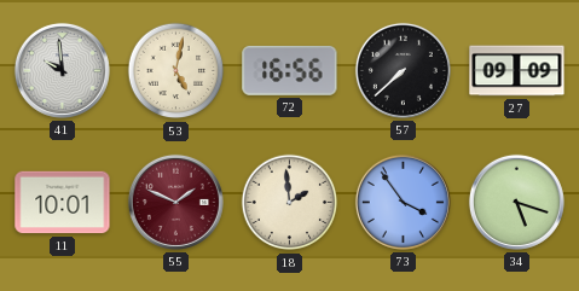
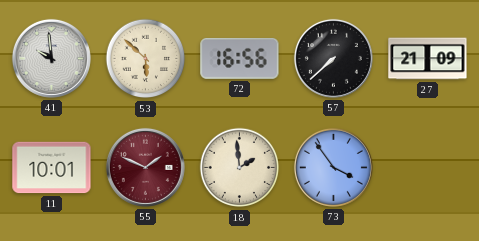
53: 5:02 -> 5:52 (146, 59)
27: 09:09 -> 21:09 (428, 59)
34: 5:18 -> none (516, 202)
